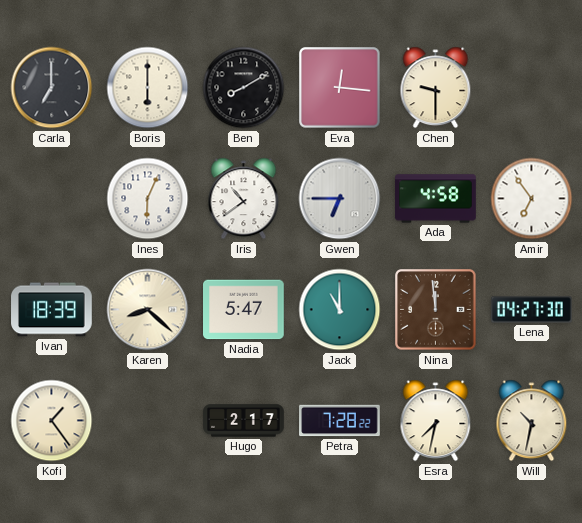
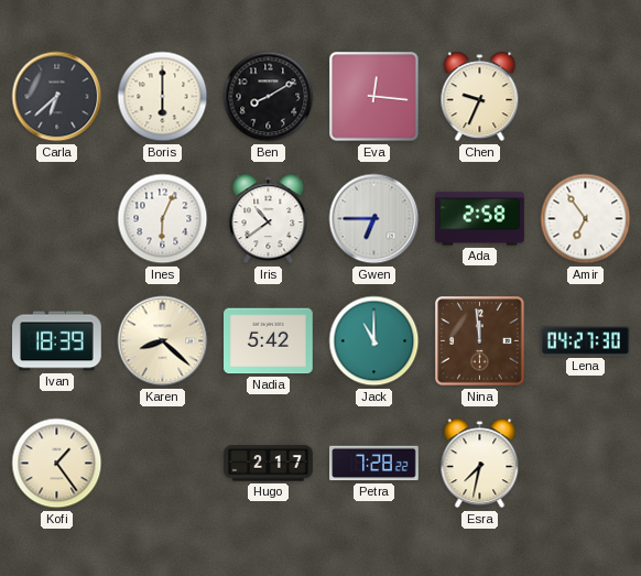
Carla: 7:00 -> 6:38 (57, 97)
Chen: 9:30 -> 9:34 (480, 97)
Ada: 4:58 -> 2:58 (480, 219)
Nadia: 5:47 -> 5:42 (269, 341)
Will: 10:32 -> none (532, 421)
